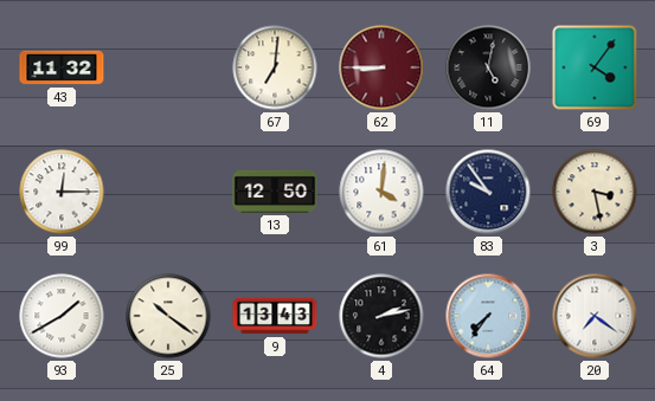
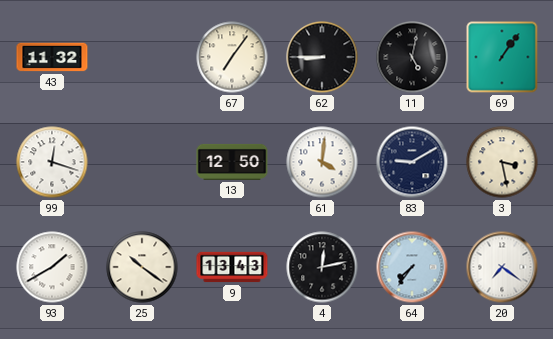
67: 7:01 -> 7:06 (232, 57)
62 dial: burgundy -> black (322, 57)
69: 4:06 -> 1:06 (502, 57)
99: 12:15 -> 12:18 (52, 162)
83: 9:54 -> 9:10 (412, 162)
4: 2:13 -> 12:13 (322, 267)
